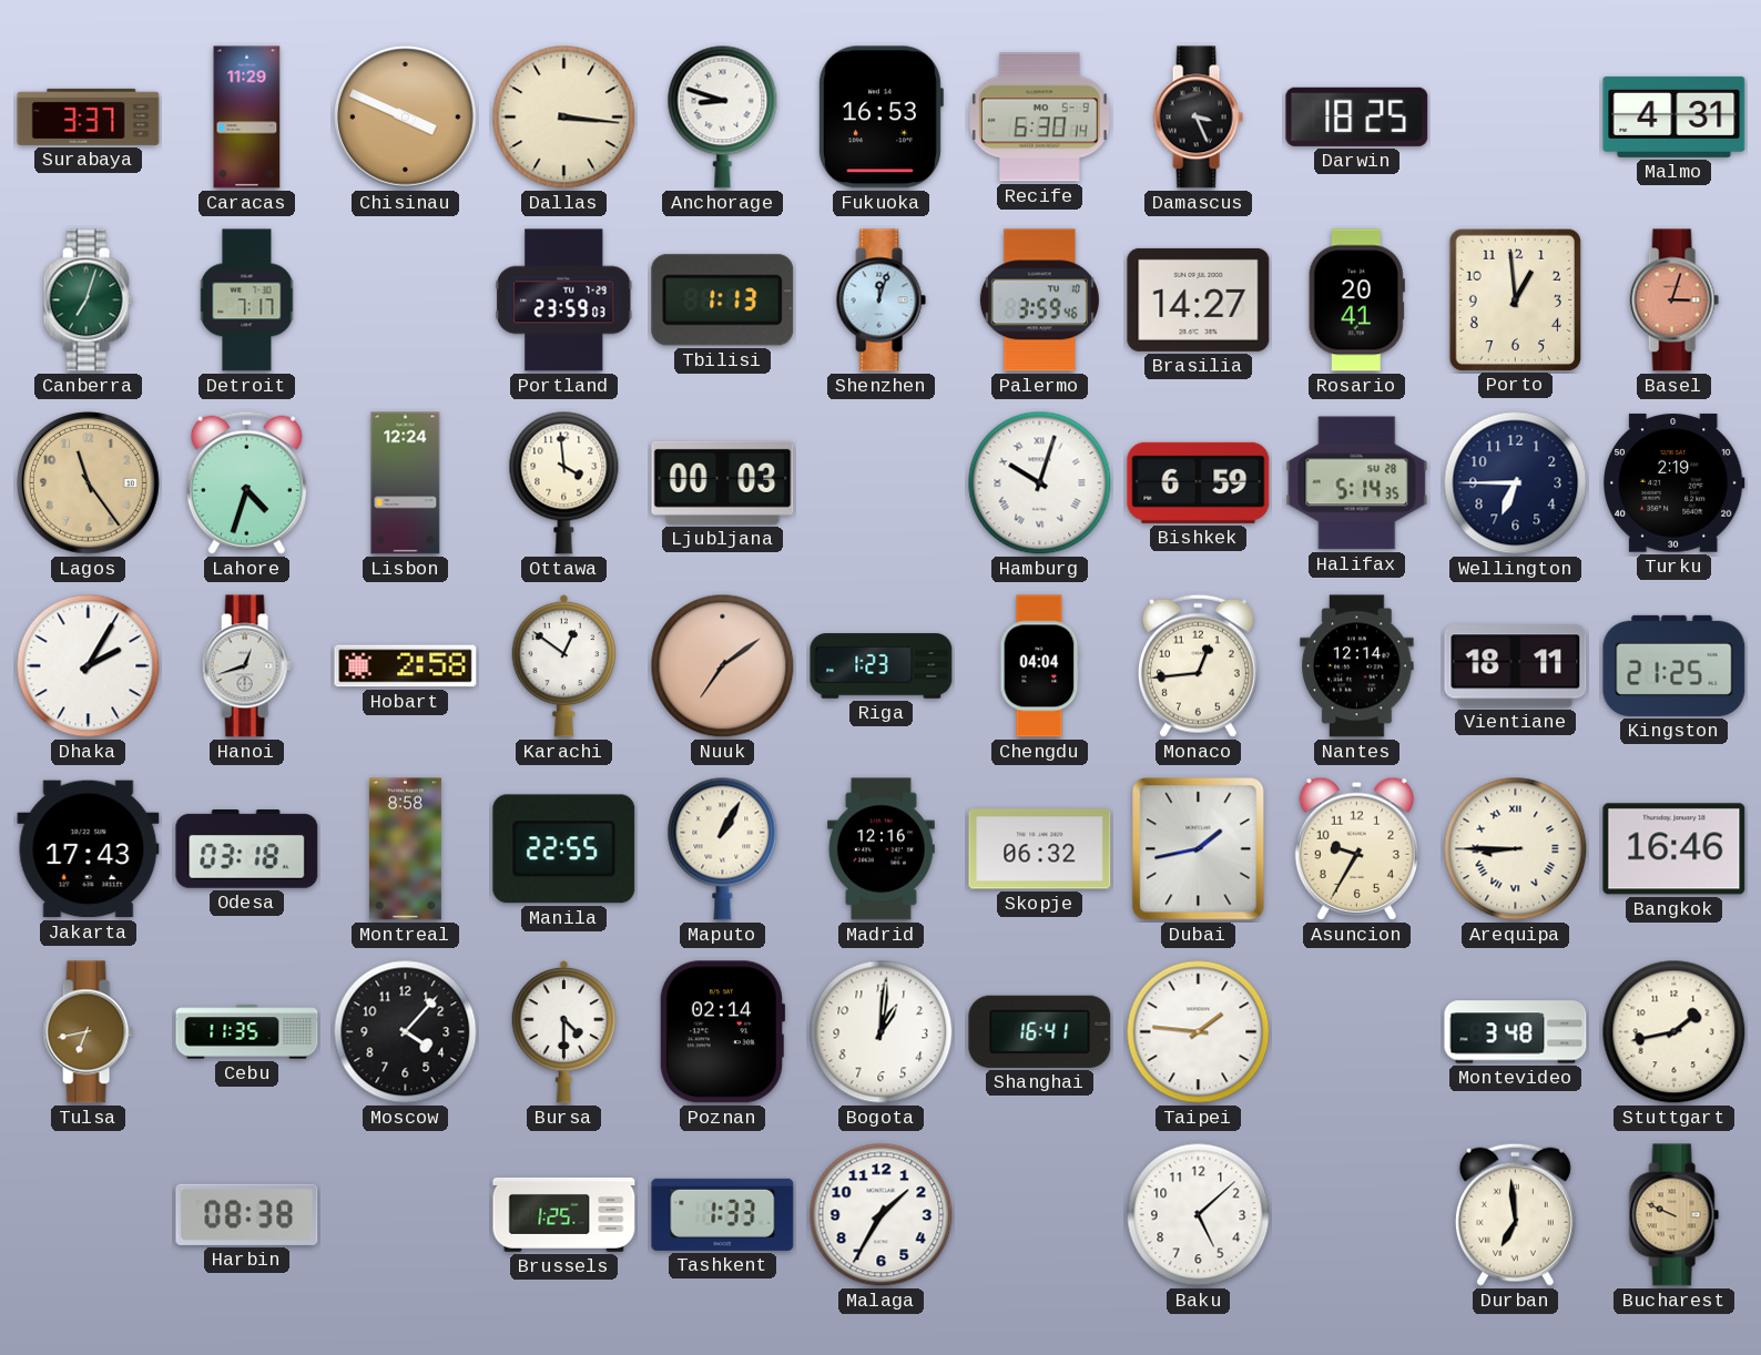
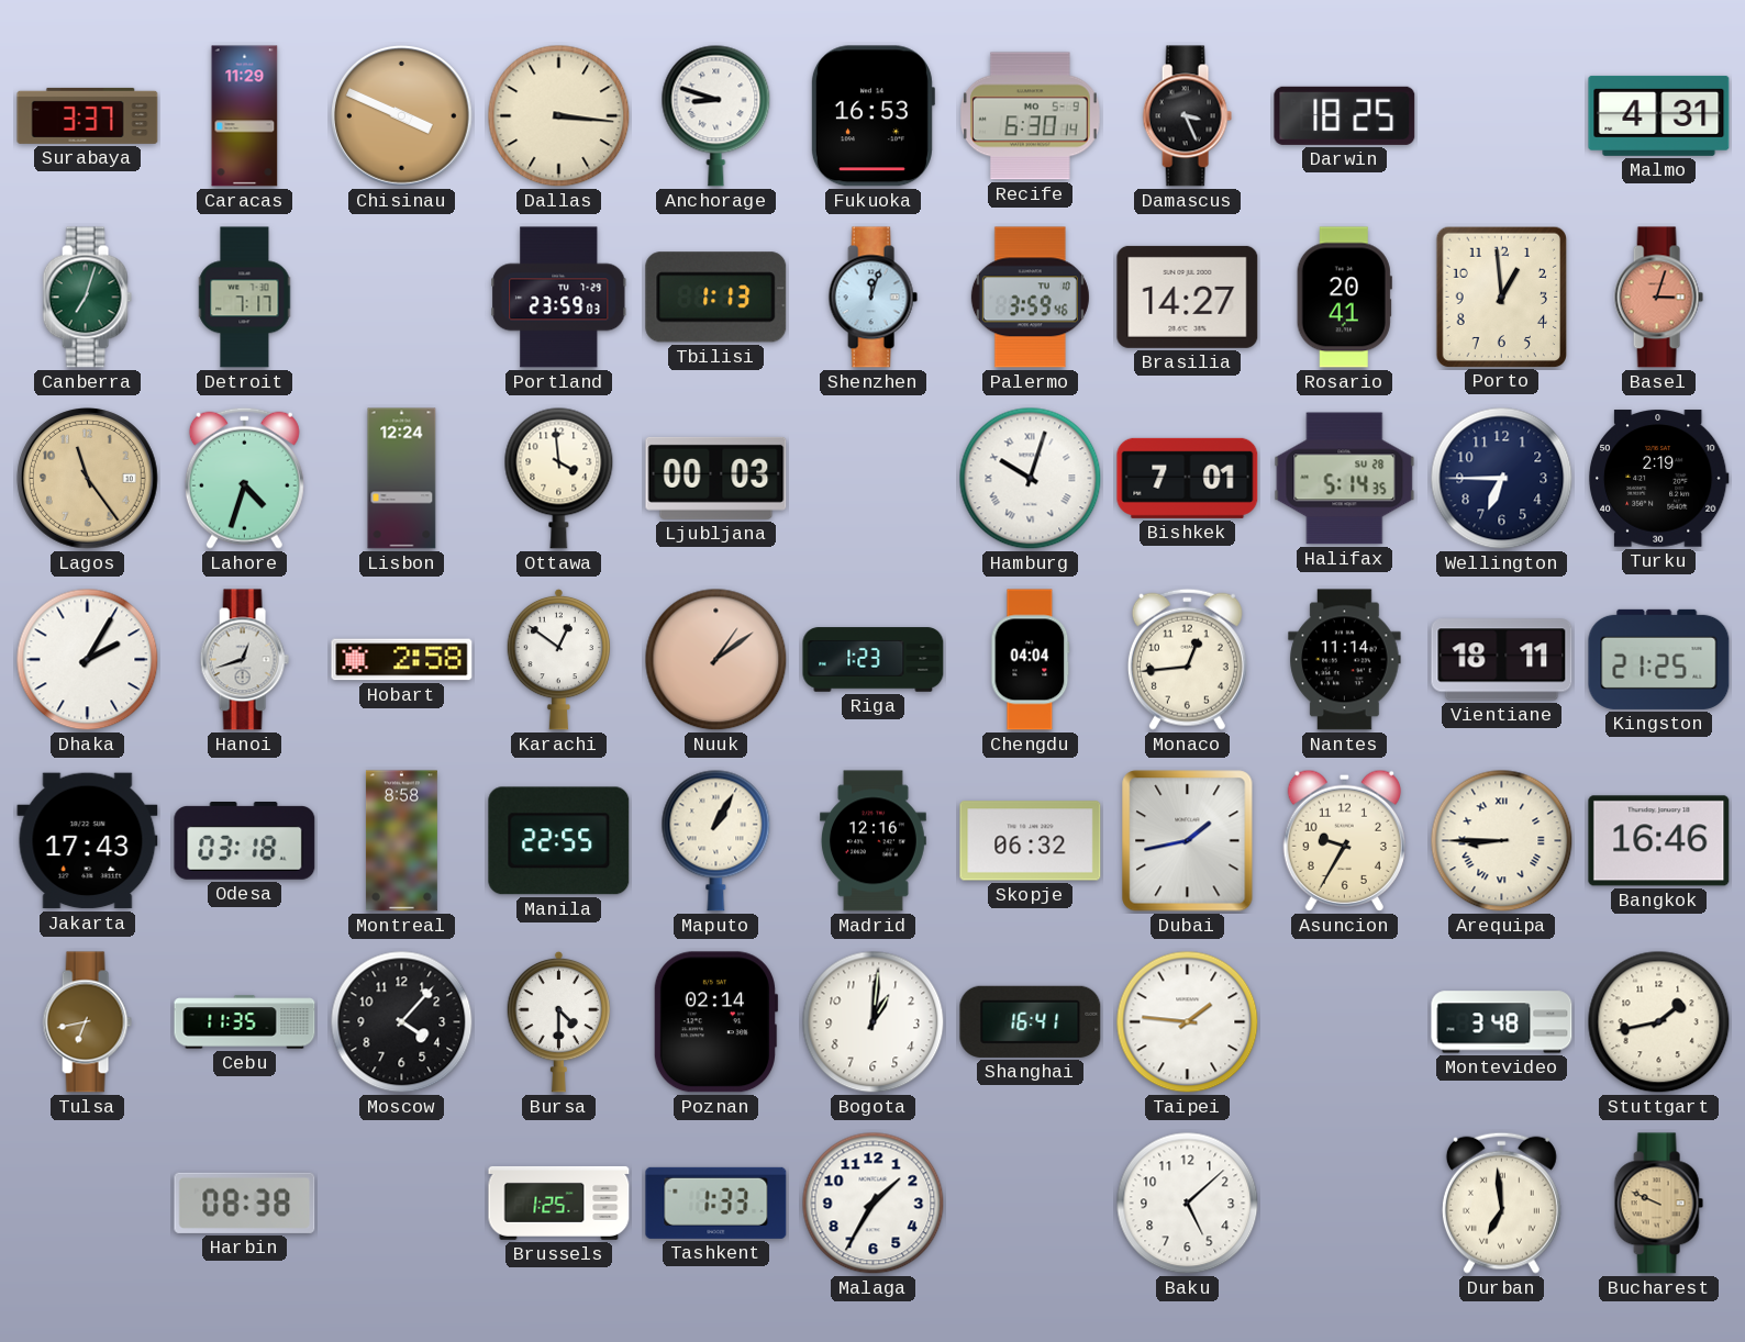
Bishkek: 6:59 -> 7:01 (1188, 478)
Nuuk: 7:09 -> 1:09 (716, 660)
Nantes: 12:14 -> 11:14 (1345, 660)
